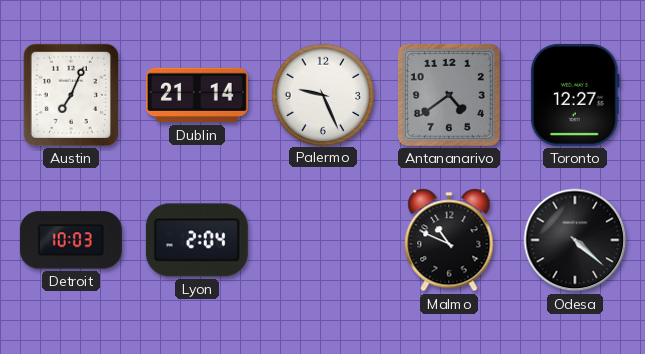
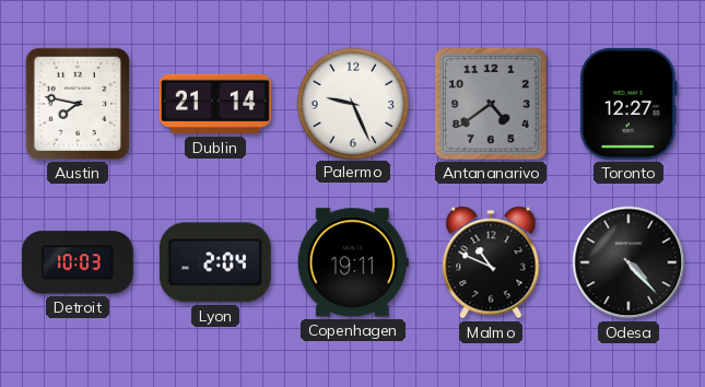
Austin: 7:04 -> 7:47 (78, 104)
Copenhagen: none -> 19:11 (353, 262)
Odesa: 4:22 -> 4:23 (628, 262)
